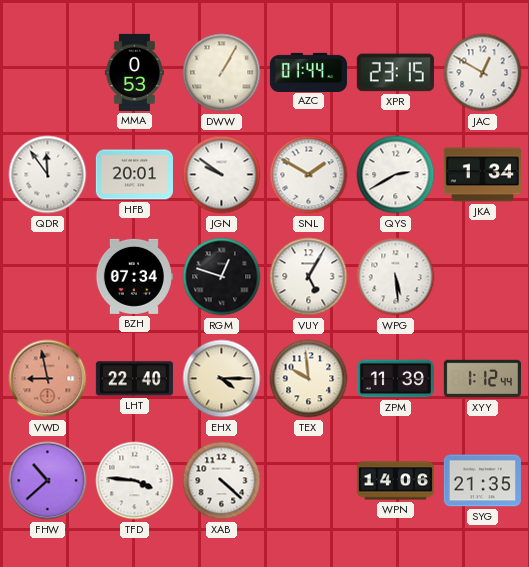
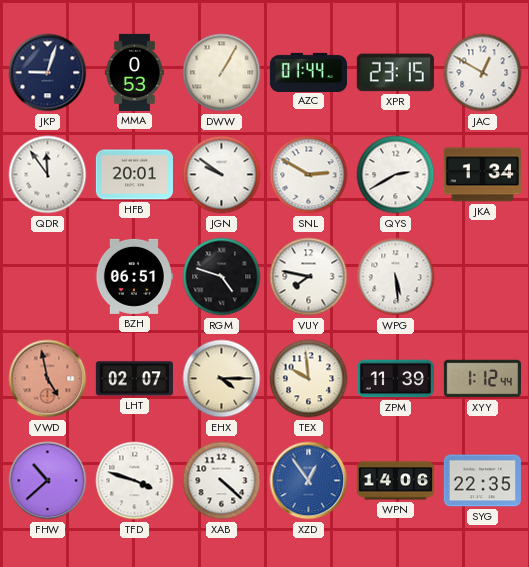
JKP: none -> 9:03 (48, 73)
SNL: 1:50 -> 2:50 (309, 175)
BZH: 07:34 -> 06:51 (134, 276)
RGM: 12:48 -> 4:48 (222, 277)
VUY: 5:05 -> 7:47 (309, 277)
VWD: 8:58 -> 4:58 (48, 379)
LHT: 22:40 -> 02:07 (134, 379)
TFD: 3:46 -> 3:48 (135, 481)
XZD: none -> 12:54 (309, 481)
SYG: 21:35 -> 22:35 (482, 481)
